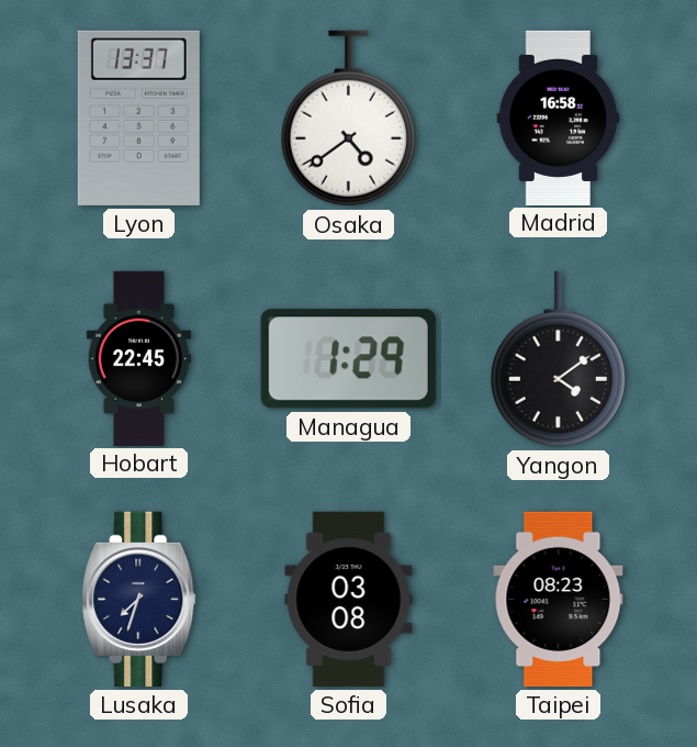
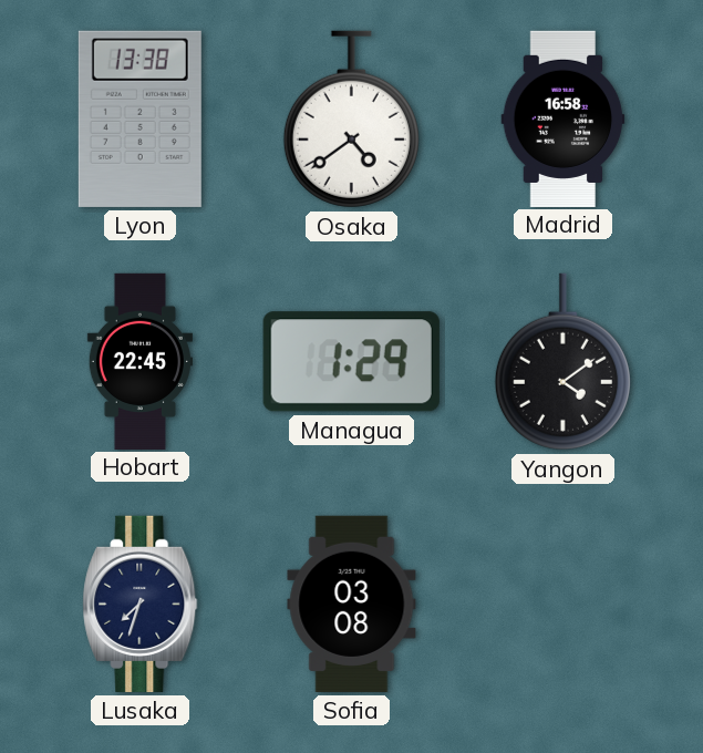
Lyon: 13:37 -> 13:38 (139, 118)
Taipei: 08:23 -> none (559, 599)
